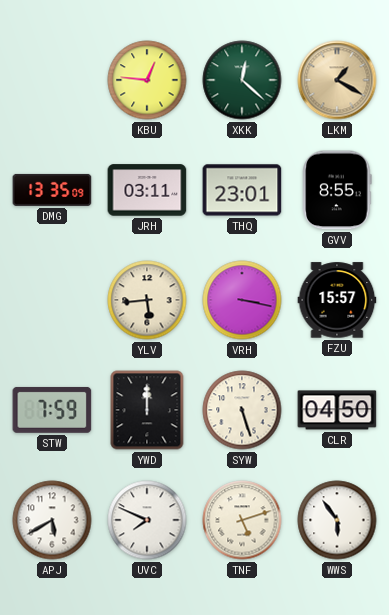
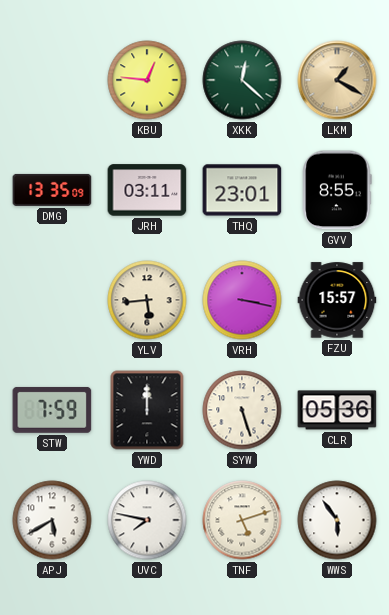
CLR: 04:50 -> 05:36 (337, 410)
UVC: 7:49 -> 7:47 (147, 520)
